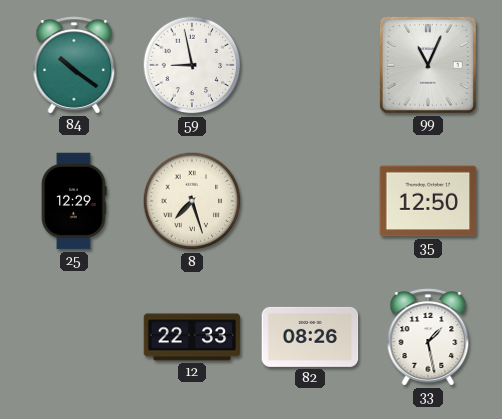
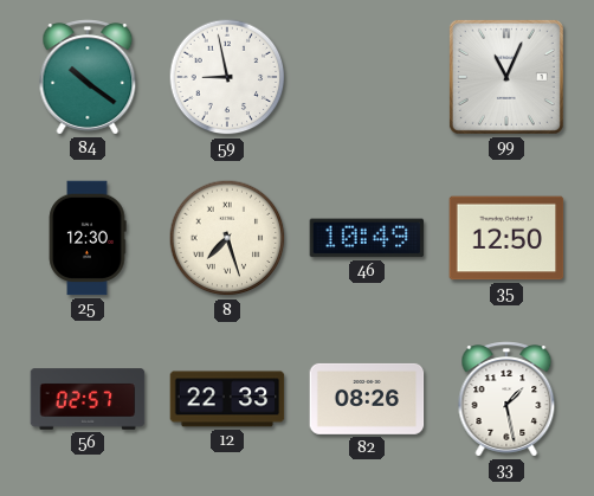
25: 12:29 -> 12:30 (88, 238)
46: none -> 10:49 (367, 238)
56: none -> 02:57 (88, 399)
